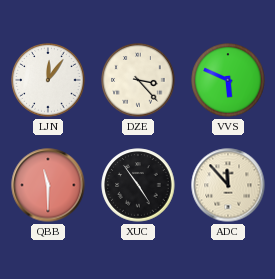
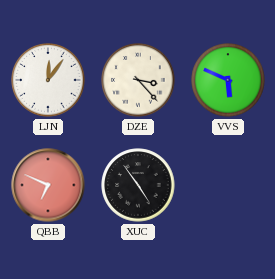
QBB: 11:30 -> 6:49 (48, 185)
ADC: 11:53 -> none (228, 185)
